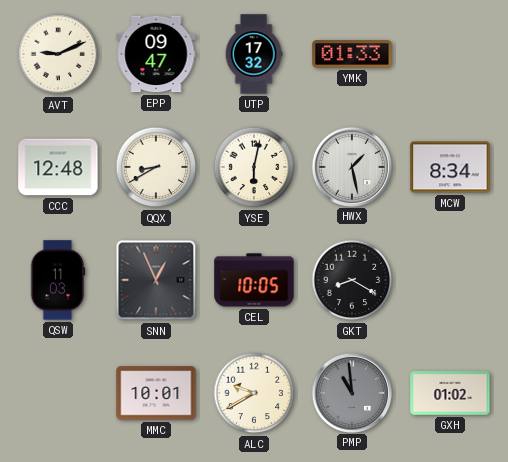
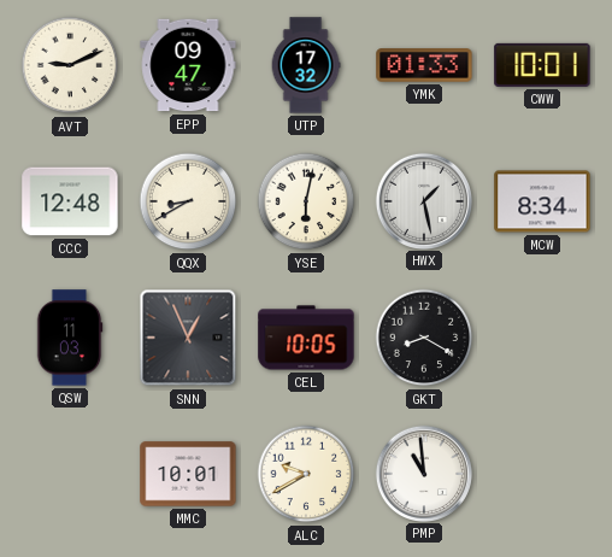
CWW: none -> 10:01 (542, 65)
PMP dial: grey -> white (423, 473)
GXH: 01:02 -> none (450, 393)
